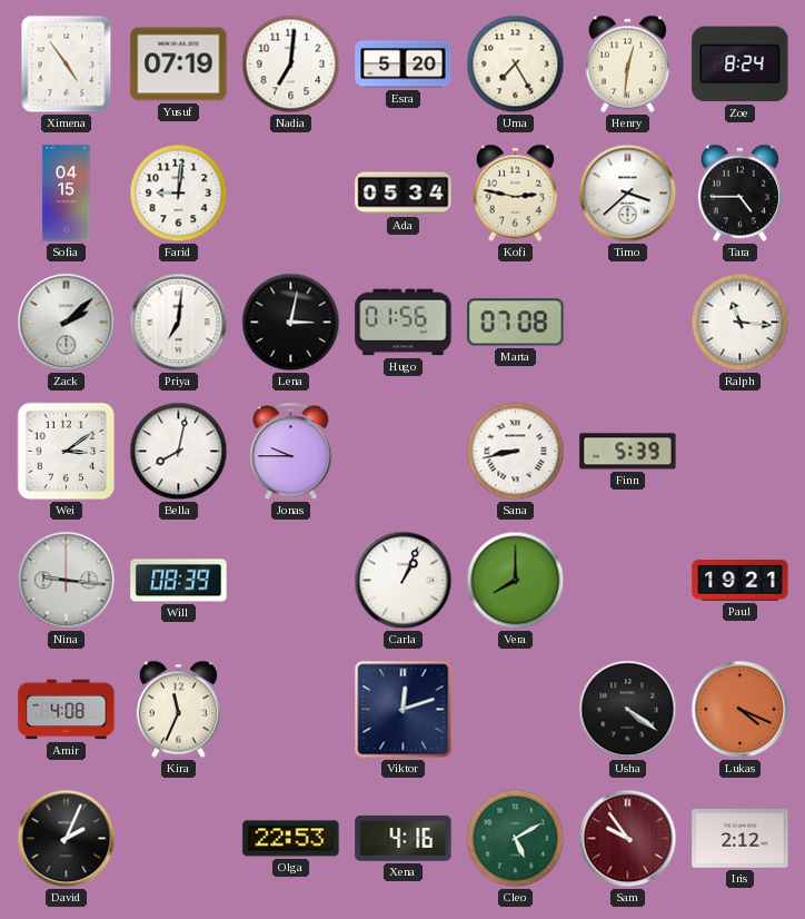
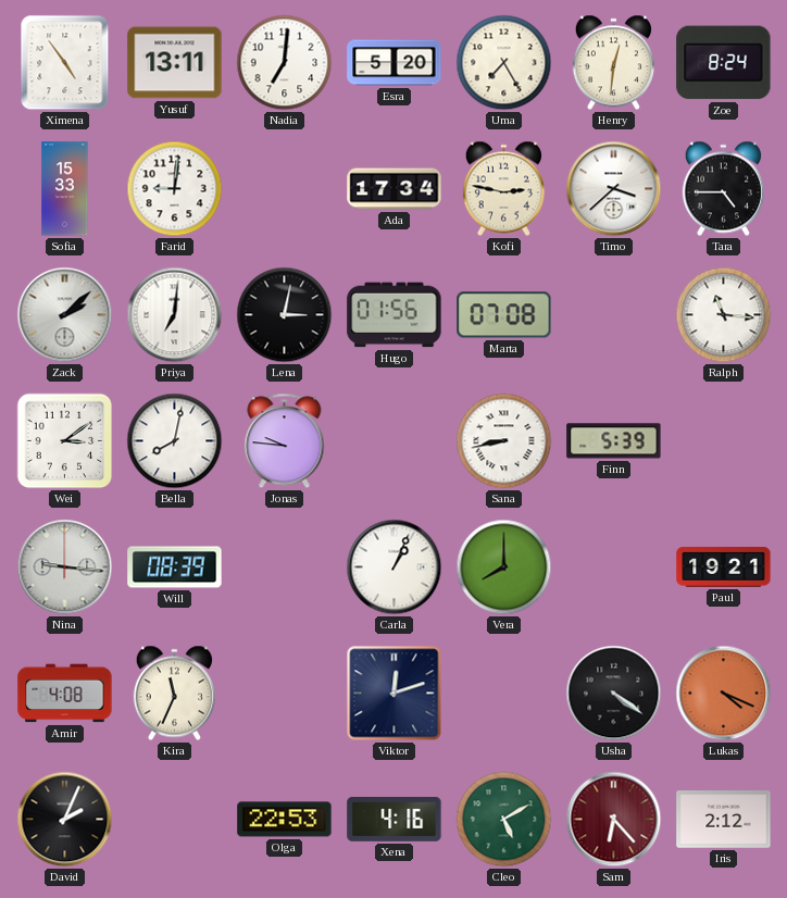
Yusuf: 07:19 -> 13:11 (175, 63)
Sofia: 04:15 -> 15:33 (65, 189)
Ada: 05:34 -> 17:34 (395, 189)
Jonas: 9:45 -> 9:46 (285, 441)
Sam: 9:54 -> 6:23 (614, 820)
